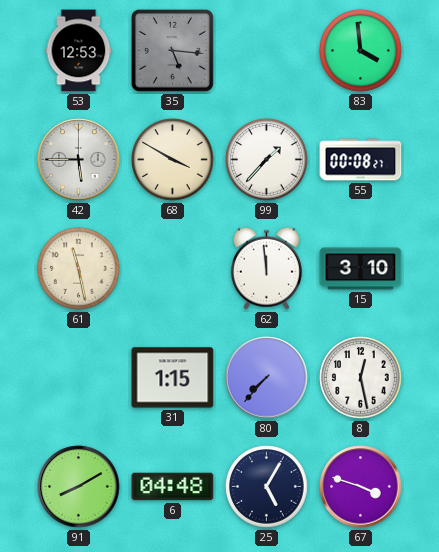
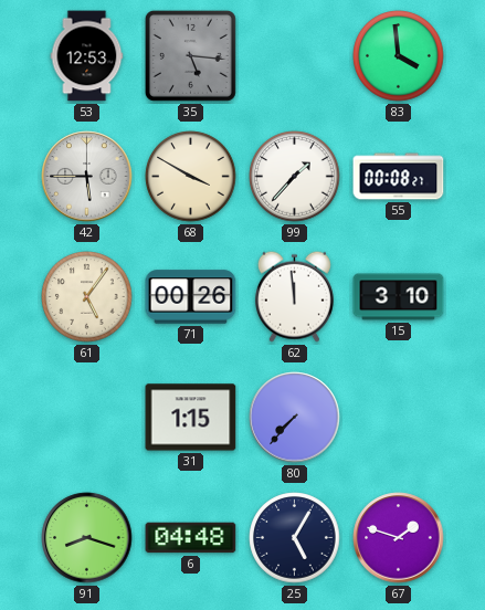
61: 11:28 -> 5:06 (87, 297)
71: none -> 00:26 (191, 297)
8: 12:28 -> none (361, 378)
91: 8:10 -> 8:18 (87, 538)
67: 3:48 -> 1:48 (399, 538)
